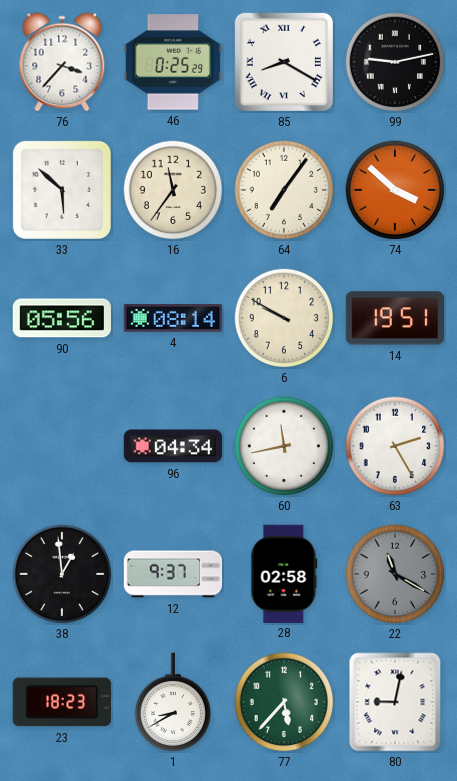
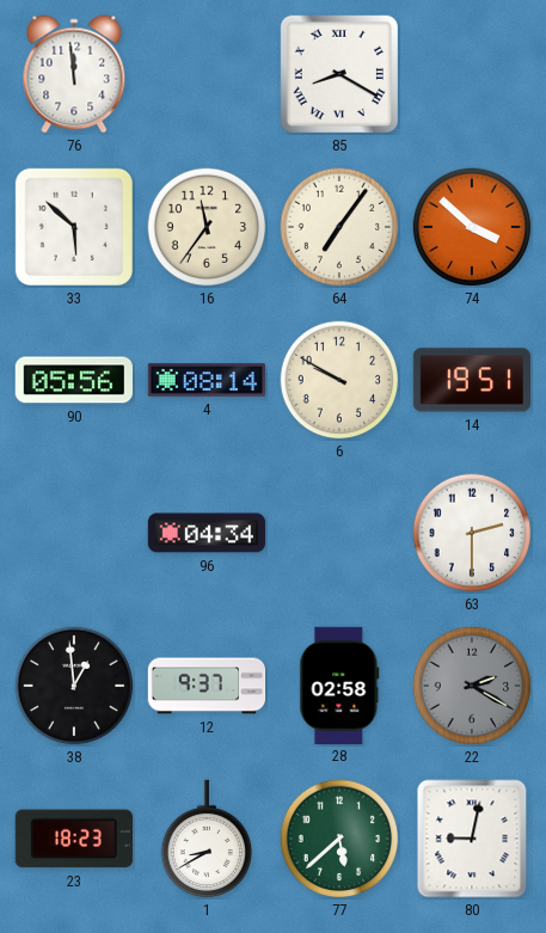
76: 3:37 -> 11:59 (74, 74)
46: 0:25 -> none (173, 62)
99: 9:13 -> none (395, 62)
60: 11:43 -> none (284, 446)
63: 2:25 -> 2:30 (472, 533)
22: 11:20 -> 2:20 (472, 686)
77: 5:37 -> 5:38 (339, 839)
